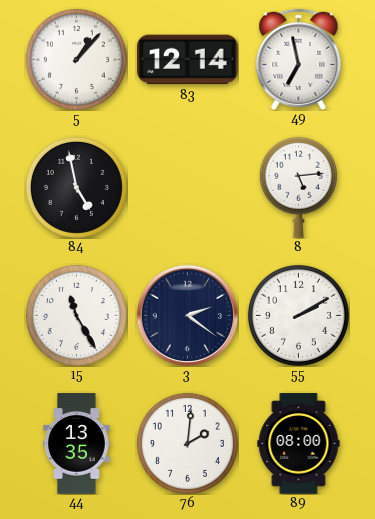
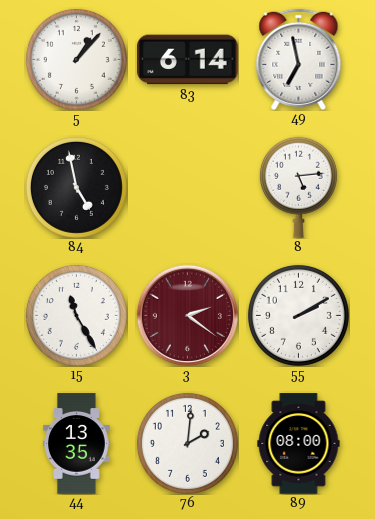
83: 12:14 -> 6:14 (188, 60)
3 dial: navy -> burgundy (187, 315)
